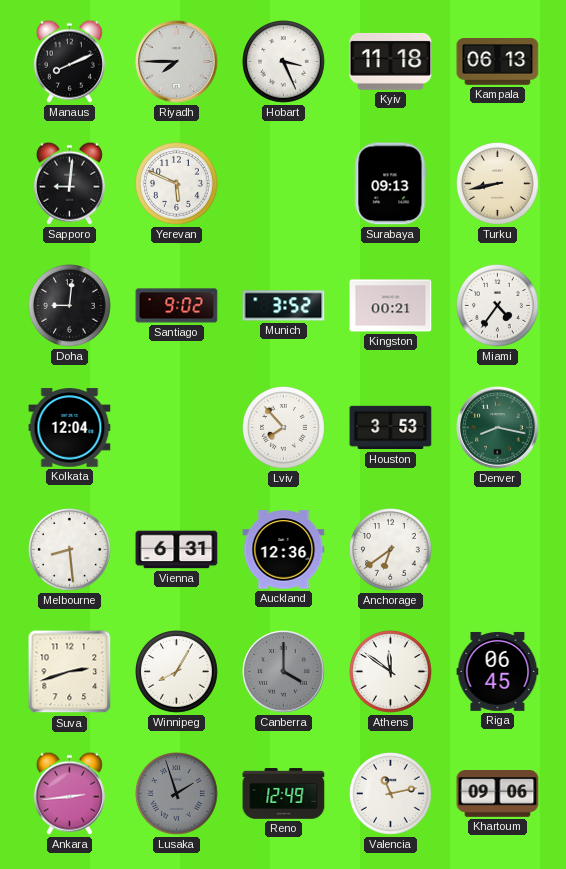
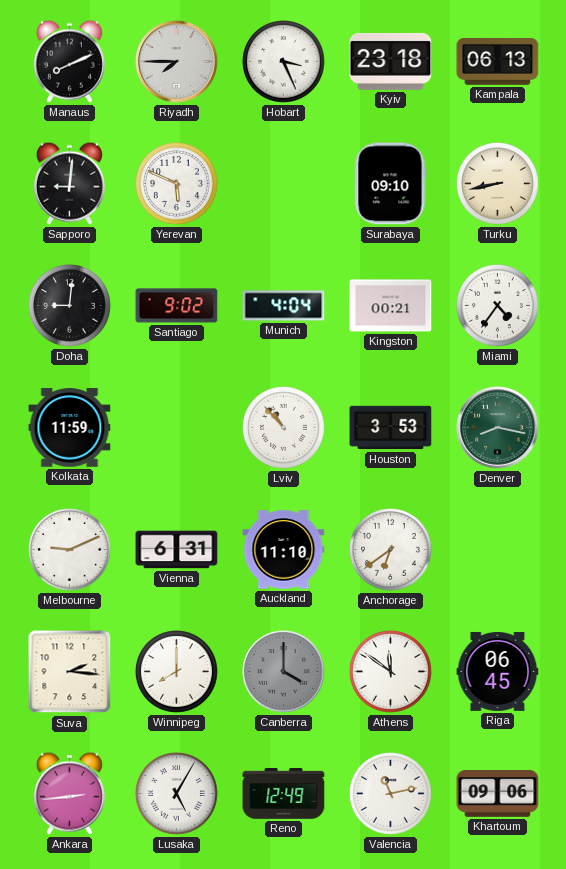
Kyiv: 11:18 -> 23:18 (391, 61)
Surabaya: 09:13 -> 09:10 (390, 184)
Munich: 3:52 -> 4:04 (284, 306)
Kolkata: 12:04 -> 11:59 (70, 428)
Lviv: 7:53 -> 10:53 (284, 428)
Melbourne: 8:29 -> 9:11 (70, 550)
Auckland: 12:36 -> 11:10 (284, 550)
Suva: 2:42 -> 2:16 (70, 672)
Winnipeg: 8:05 -> 8:00 (177, 672)
Lusaka: 1:57 -> 5:05 (177, 794)
Lusaka dial: grey -> white (177, 794)
